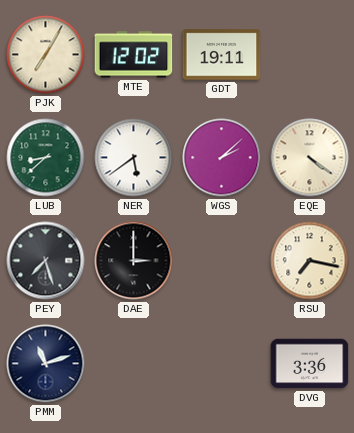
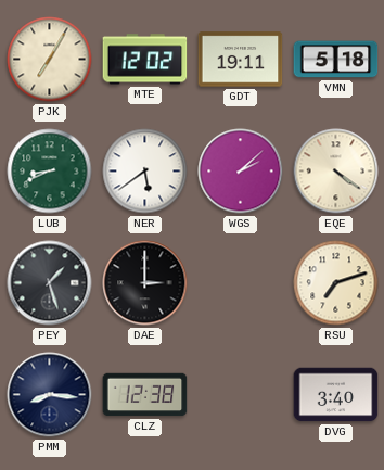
VMN: none -> 5:18 (336, 60)
LUB: 8:38 -> 8:41 (50, 172)
PEY: 7:27 -> 1:27 (50, 283)
RSU: 7:17 -> 7:12 (336, 283)
PMM: 11:12 -> 8:16 (50, 395)
CLZ: none -> 12:38 (145, 395)
DVG: 3:36 -> 3:40 (336, 395)
